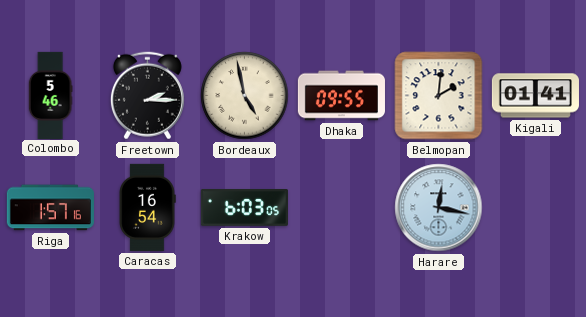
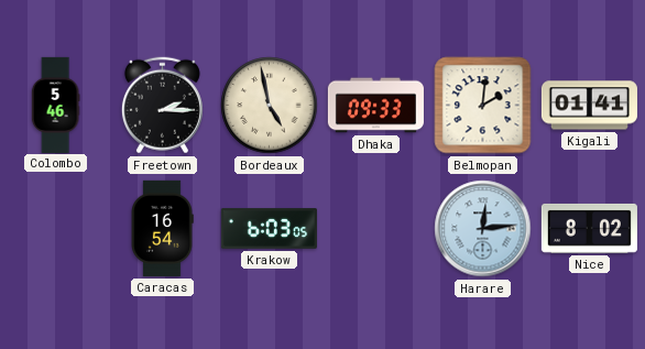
Dhaka: 09:55 -> 09:33 (375, 106)
Riga: 1:57 -> none (50, 208)
Harare: 12:17 -> 12:14 (483, 229)
Nice: none -> 8:02 (589, 228)
